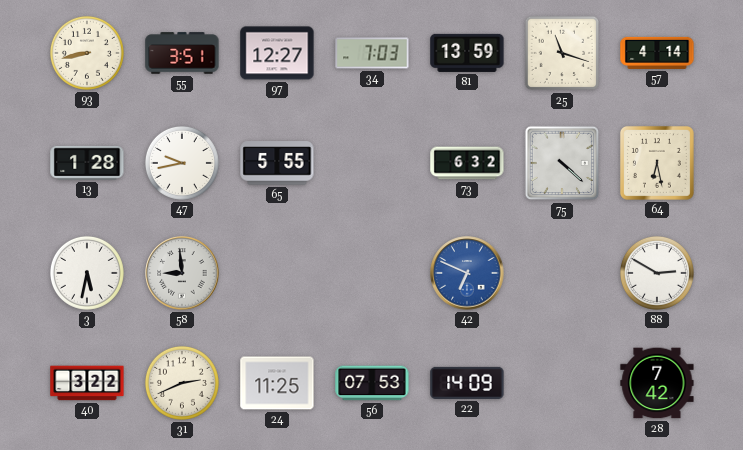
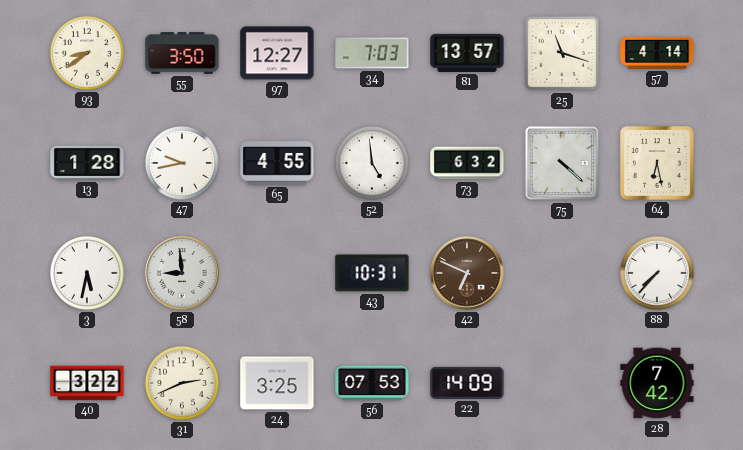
93: 8:43 -> 8:39 (87, 53)
55: 3:51 -> 3:50 (182, 53)
81: 13:59 -> 13:57 (467, 53)
65: 5:55 -> 4:55 (277, 163)
52: none -> 4:59 (372, 163)
43: none -> 10:31 (372, 273)
42 dial: blue -> brown (467, 273)
88: 2:50 -> 7:37 (657, 273)
24: 11:25 -> 3:25 (277, 383)
